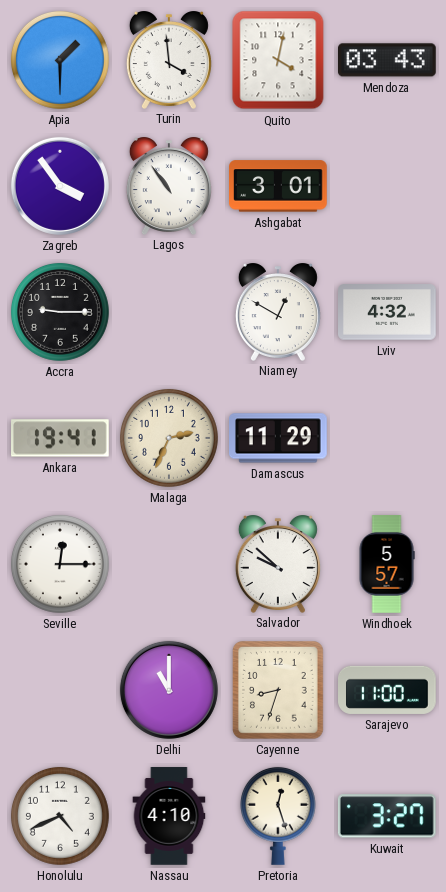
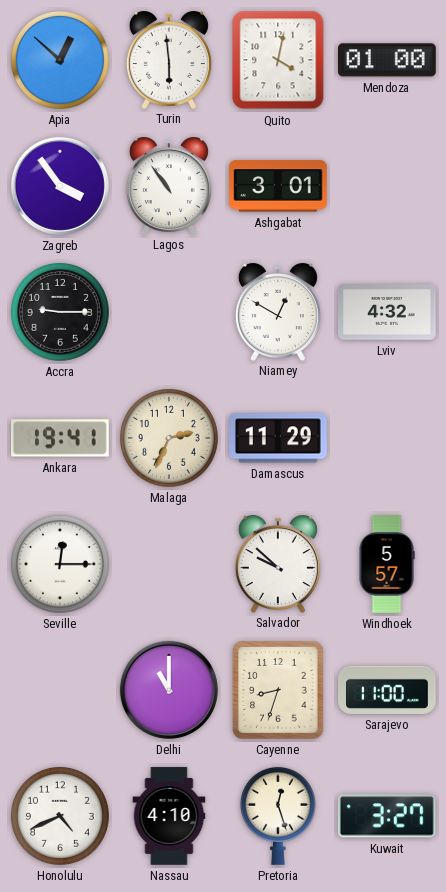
Apia: 1:30 -> 12:52 (60, 60)
Turin: 3:59 -> 5:59 (169, 60)
Mendoza: 03:43 -> 01:00 (388, 60)
